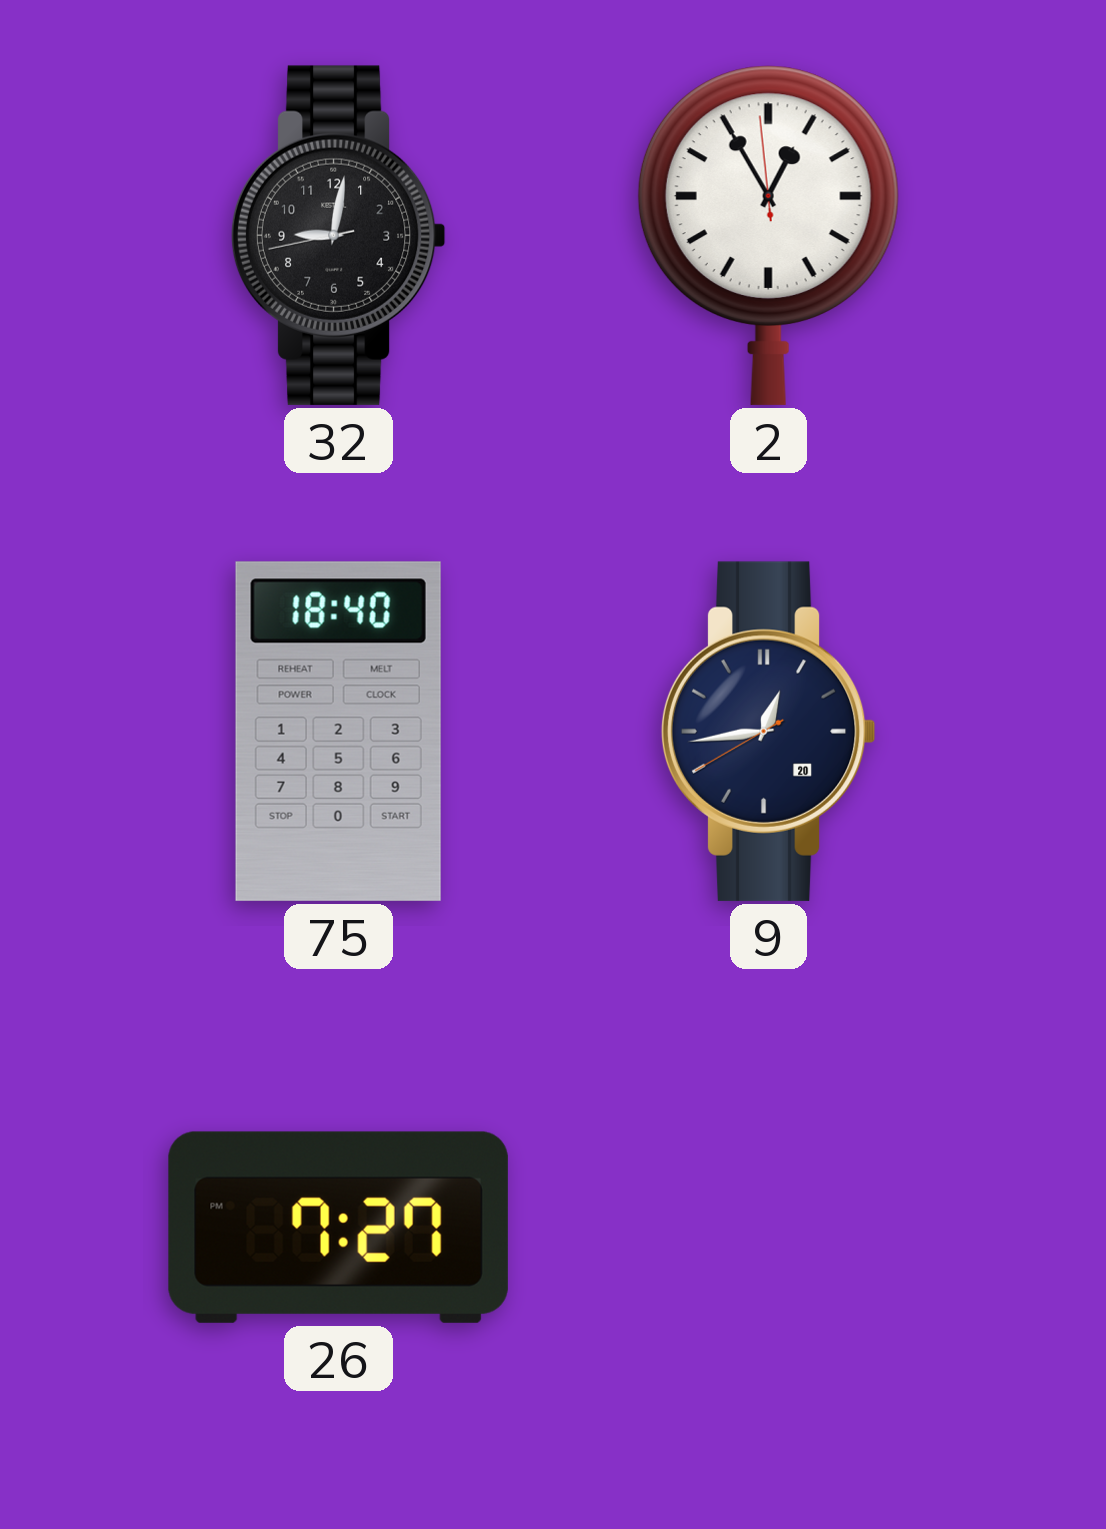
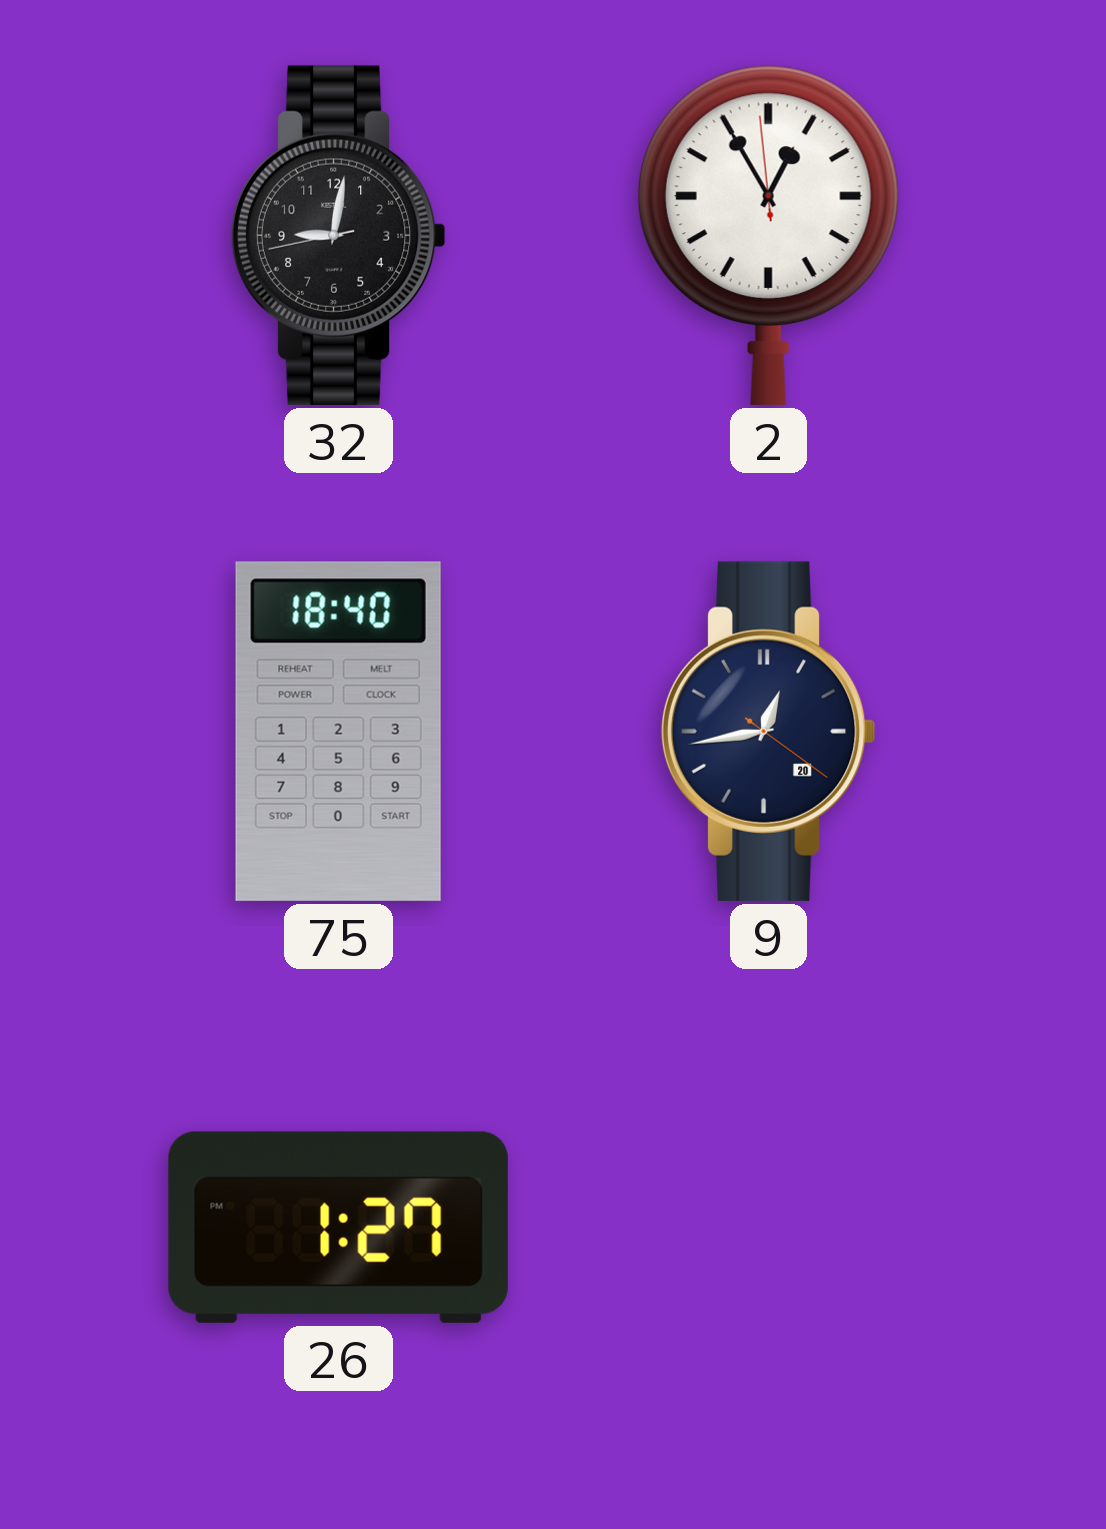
9: 12:43:40 -> 12:43:21 (768, 731)
26: 7:27 -> 1:27 (338, 1227)
